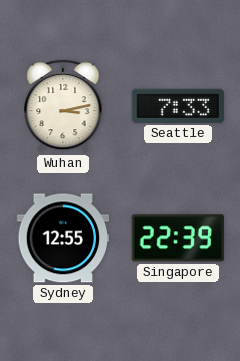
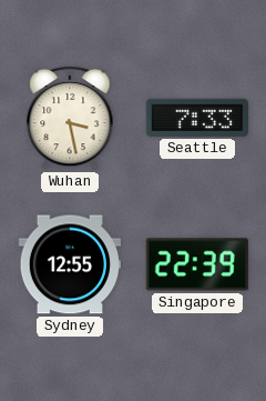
Wuhan: 3:13 -> 3:28 (70, 118)
